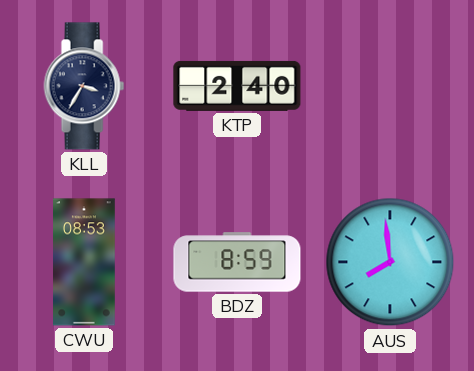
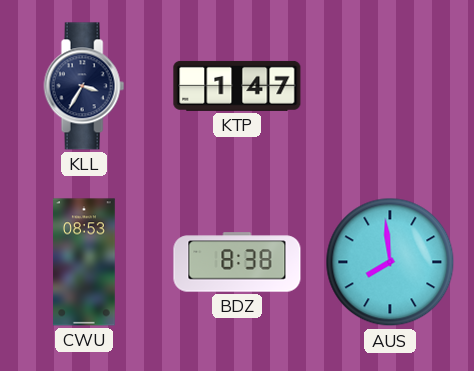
KTP: 2:40 -> 1:47 (237, 86)
BDZ: 8:59 -> 8:38 (237, 262)
